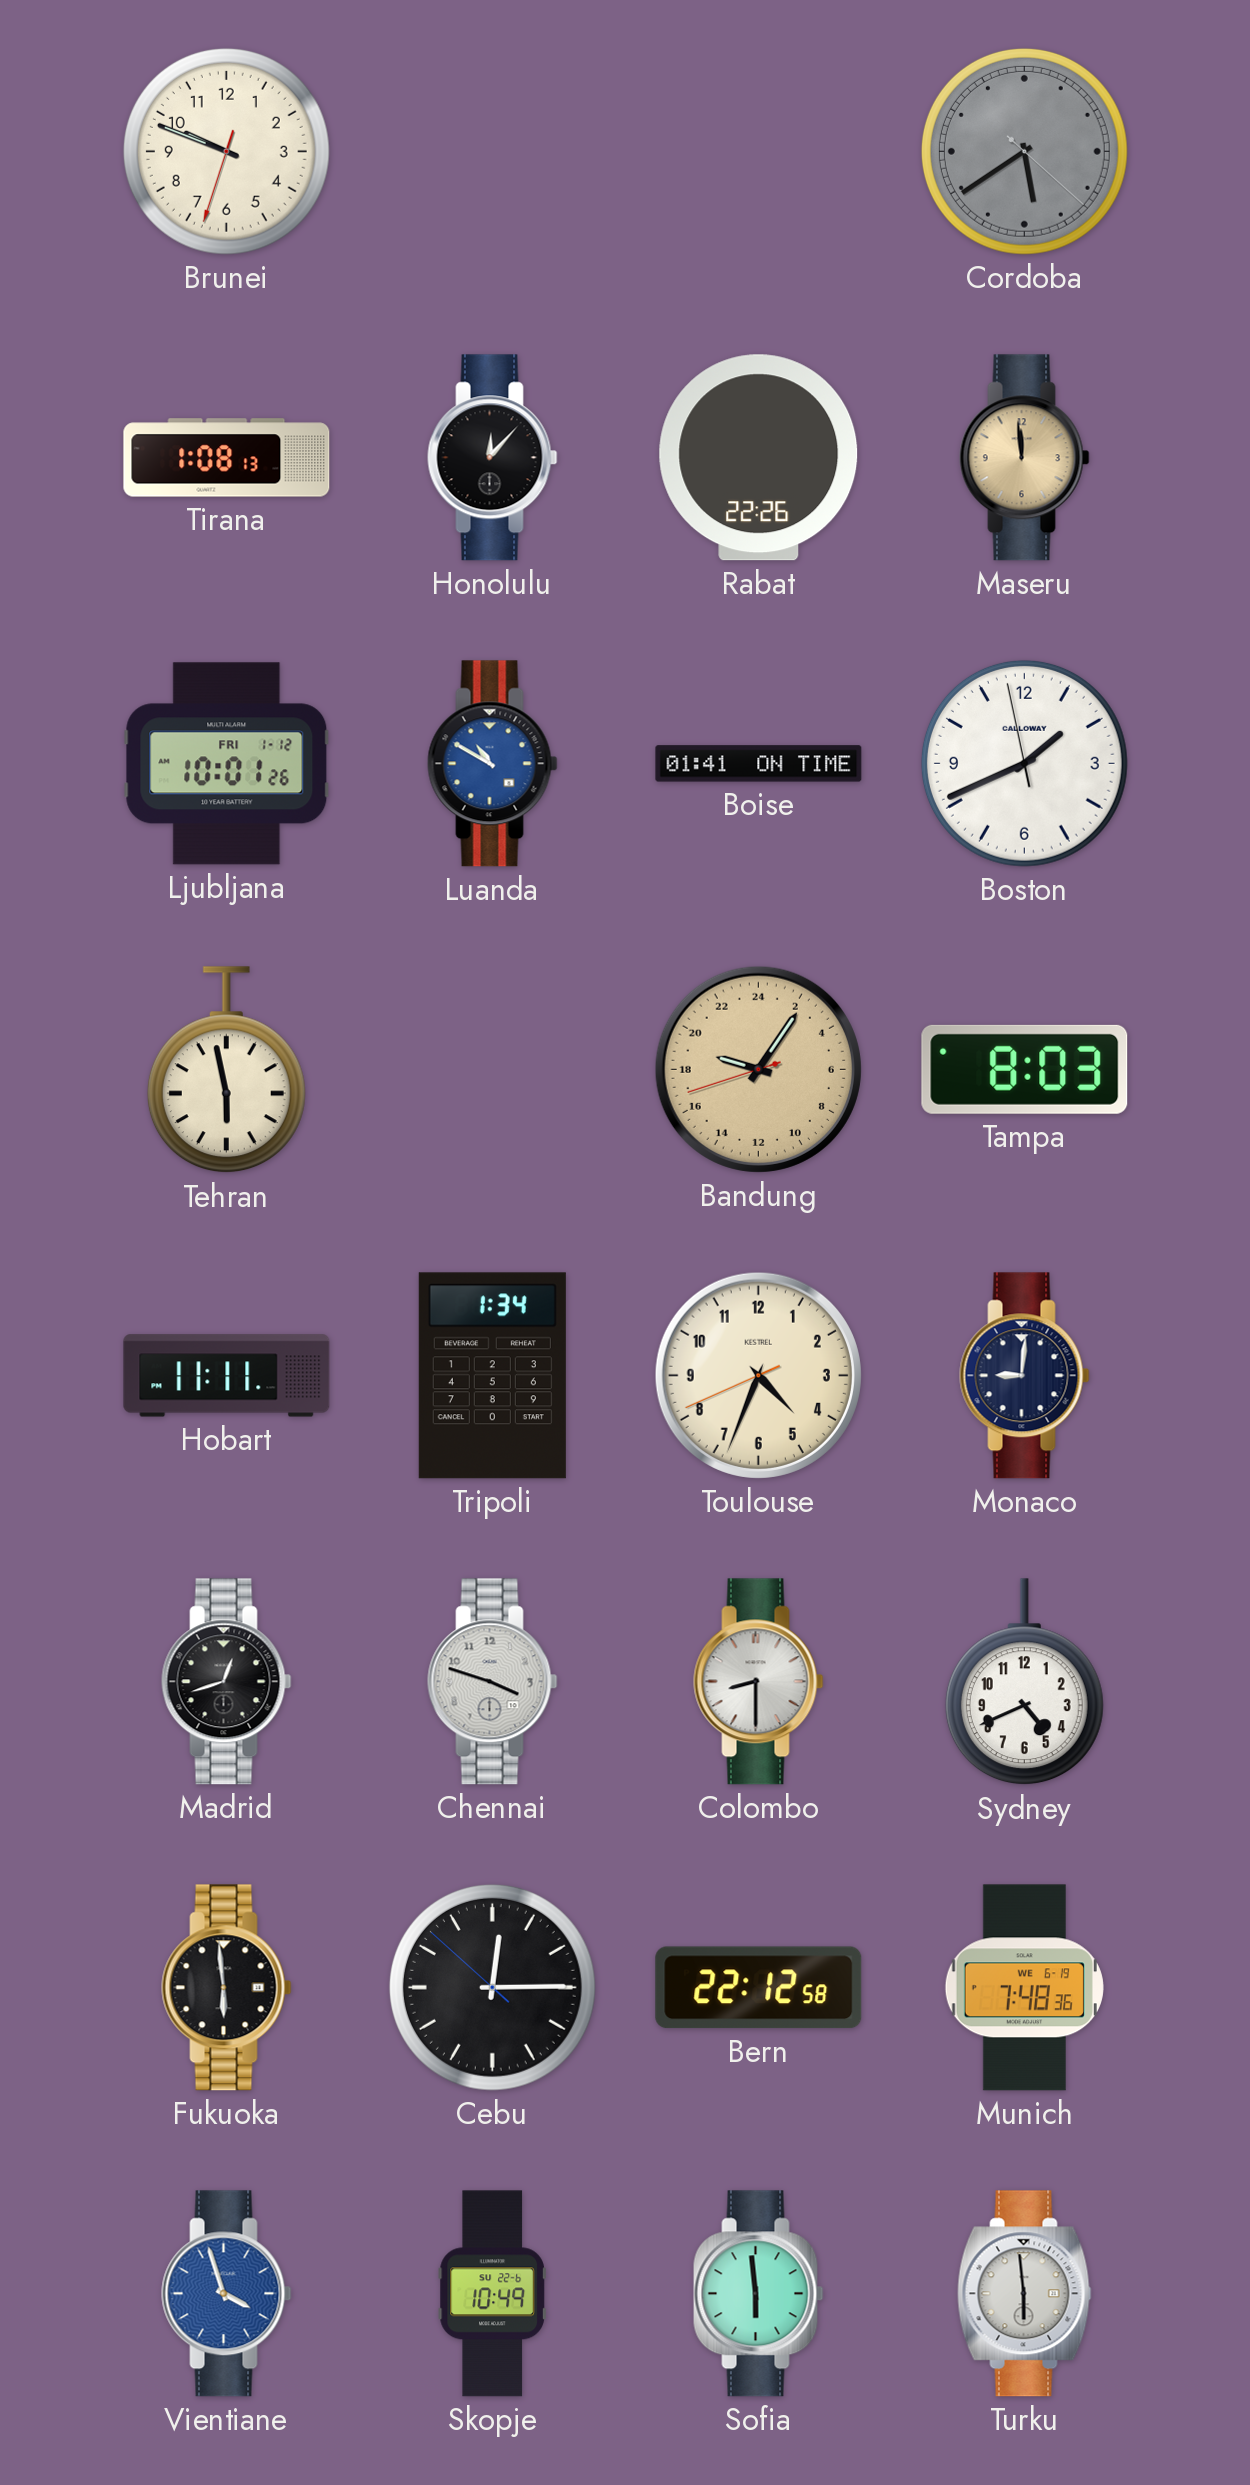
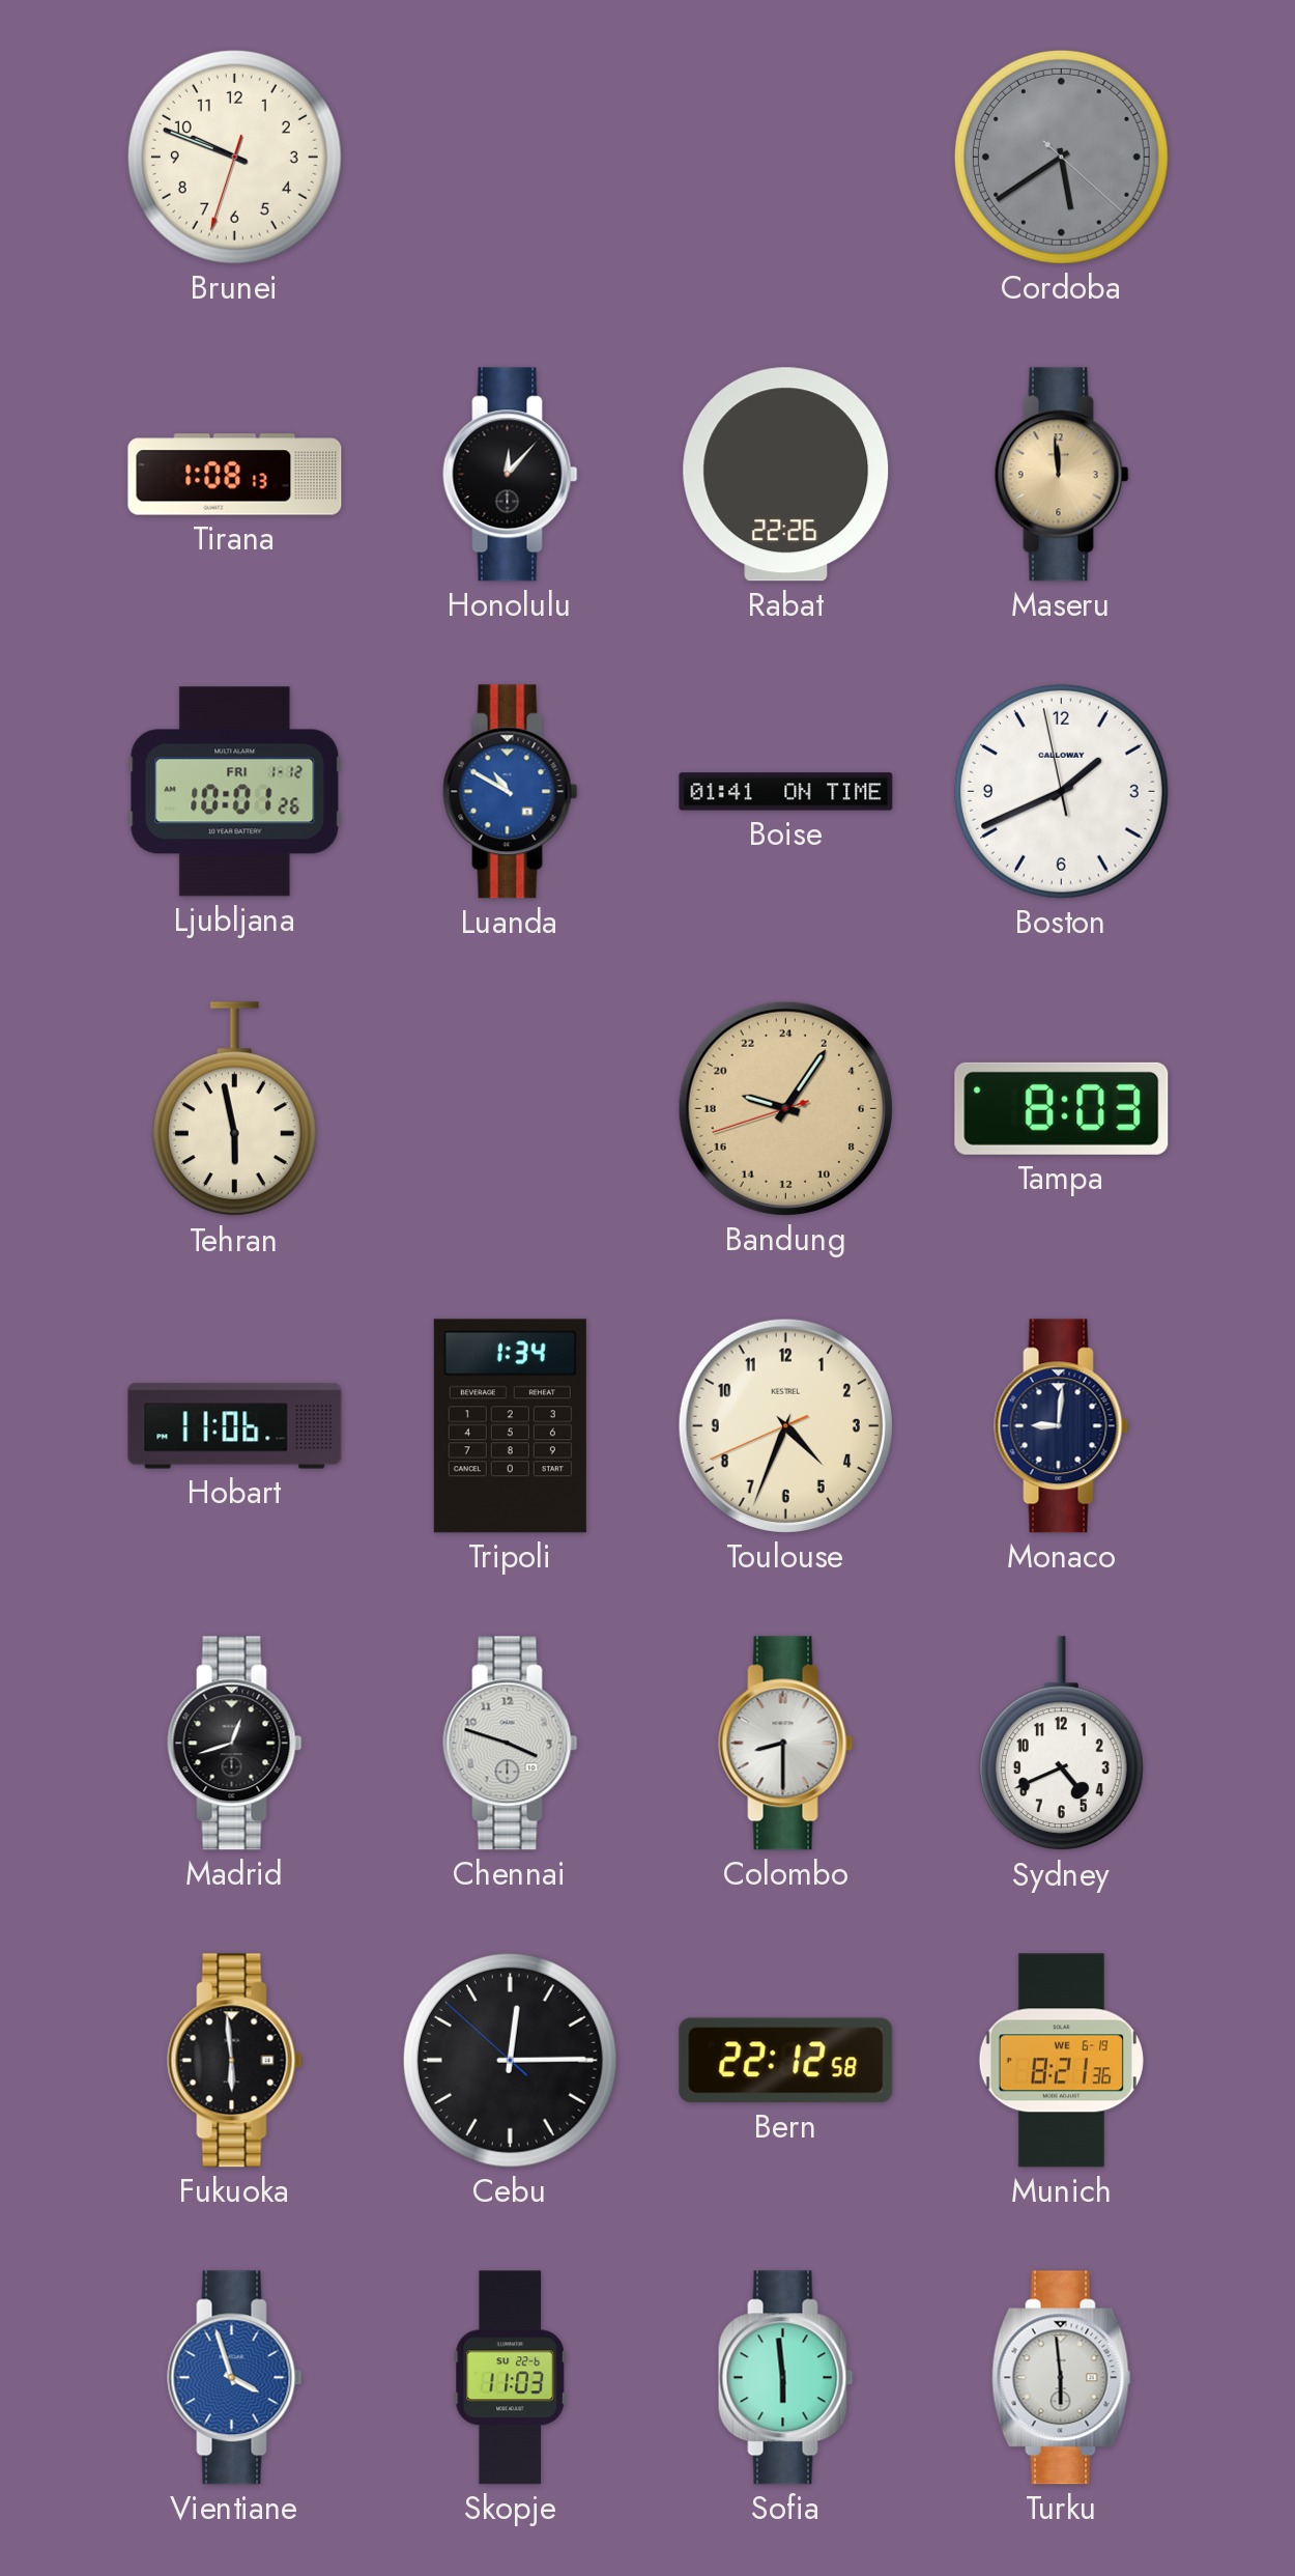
Hobart: 11:11 -> 11:06 (235, 1426)
Munich: 7:48 -> 8:21 (1061, 2061)
Skopje: 10:49 -> 11:03 (510, 2378)
